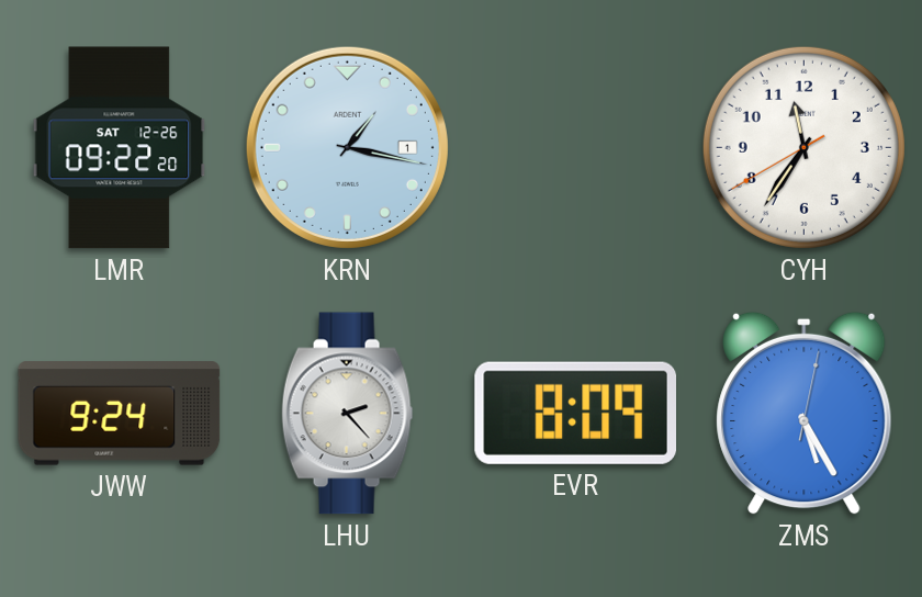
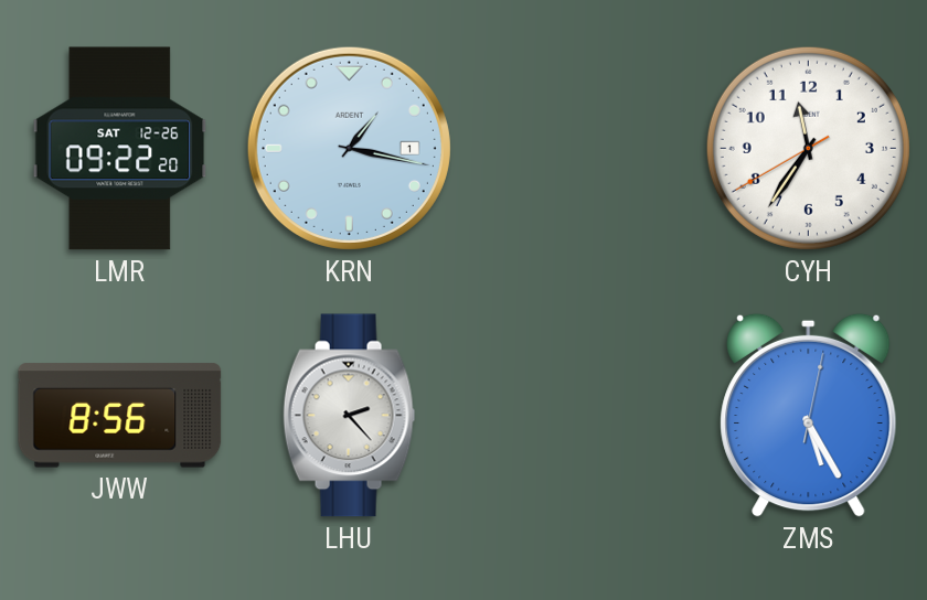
JWW: 9:24 -> 8:56 (120, 416)
EVR: 8:09 -> none (575, 413)
